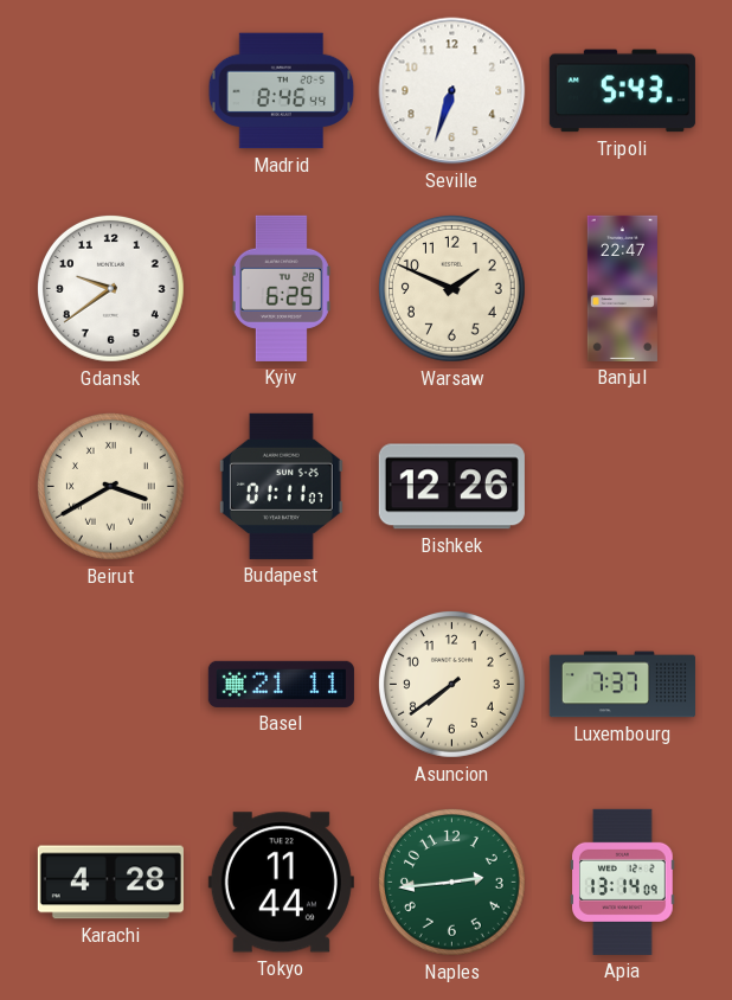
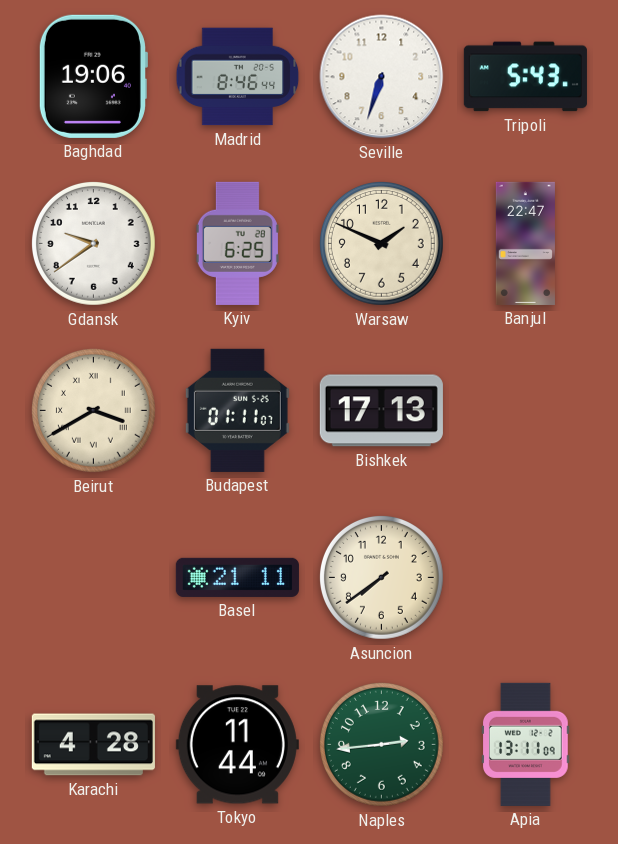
Baghdad: none -> 19:06 (93, 76)
Bishkek: 12:26 -> 17:13 (381, 411)
Luxembourg: 7:37 -> none (622, 685)
Apia: 13:14 -> 13:11 (526, 744)
